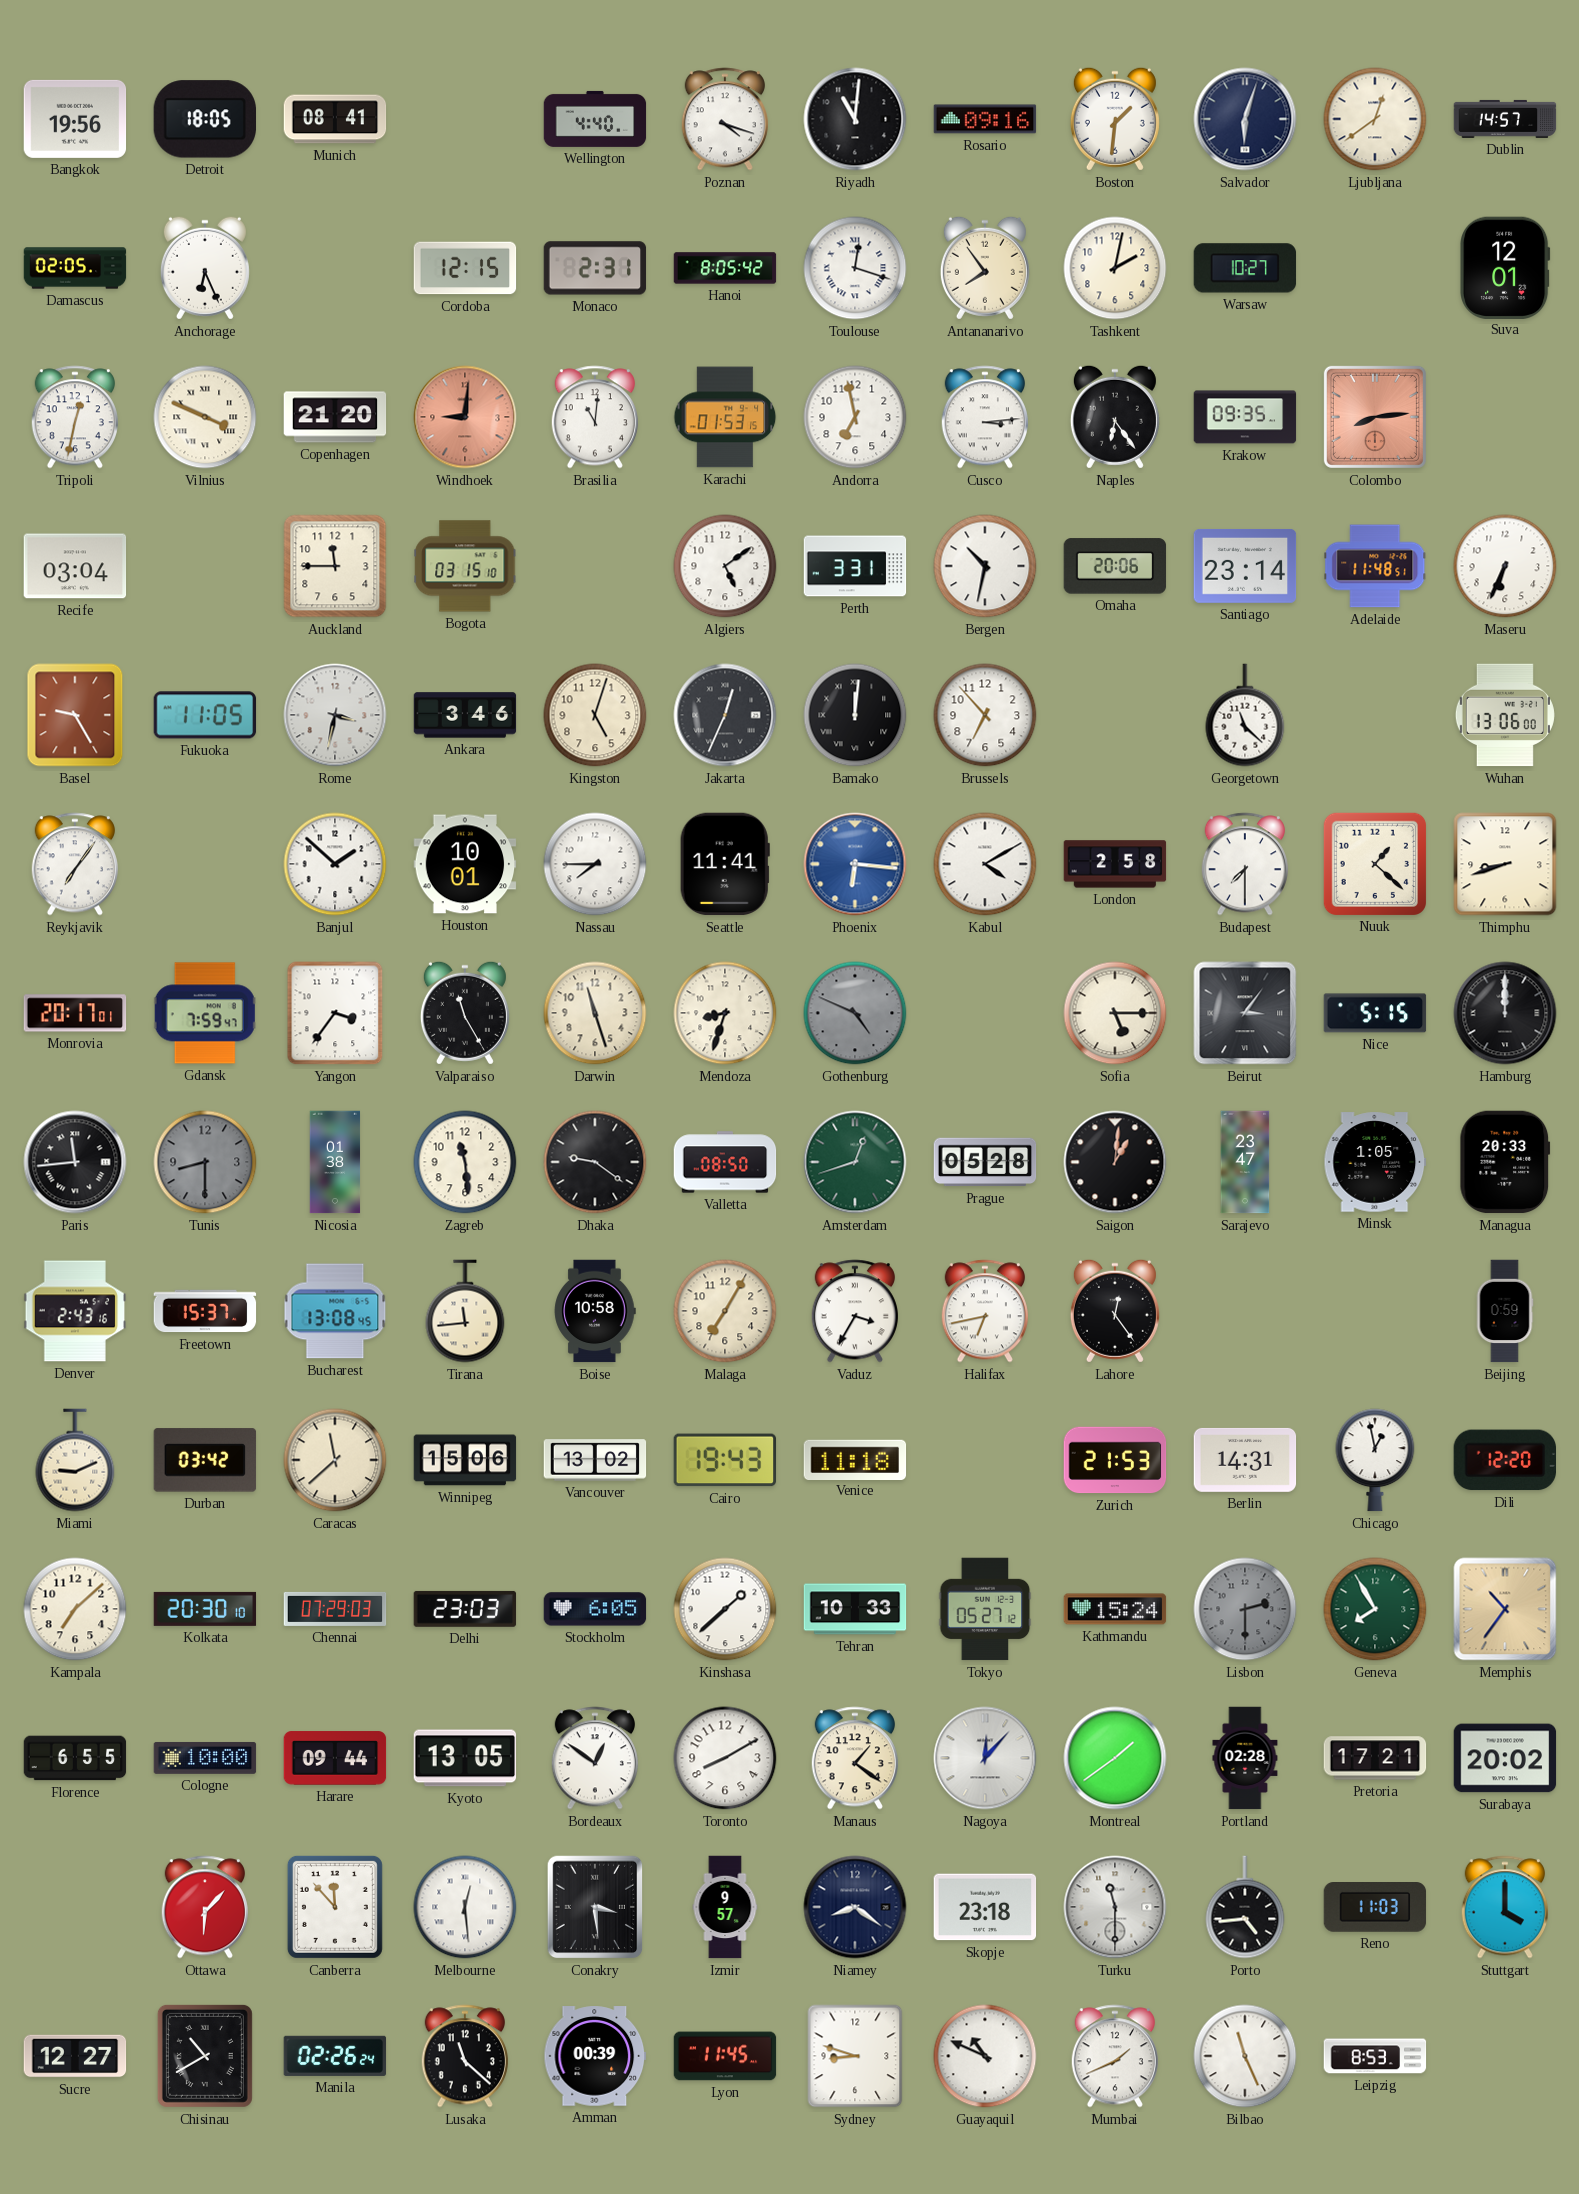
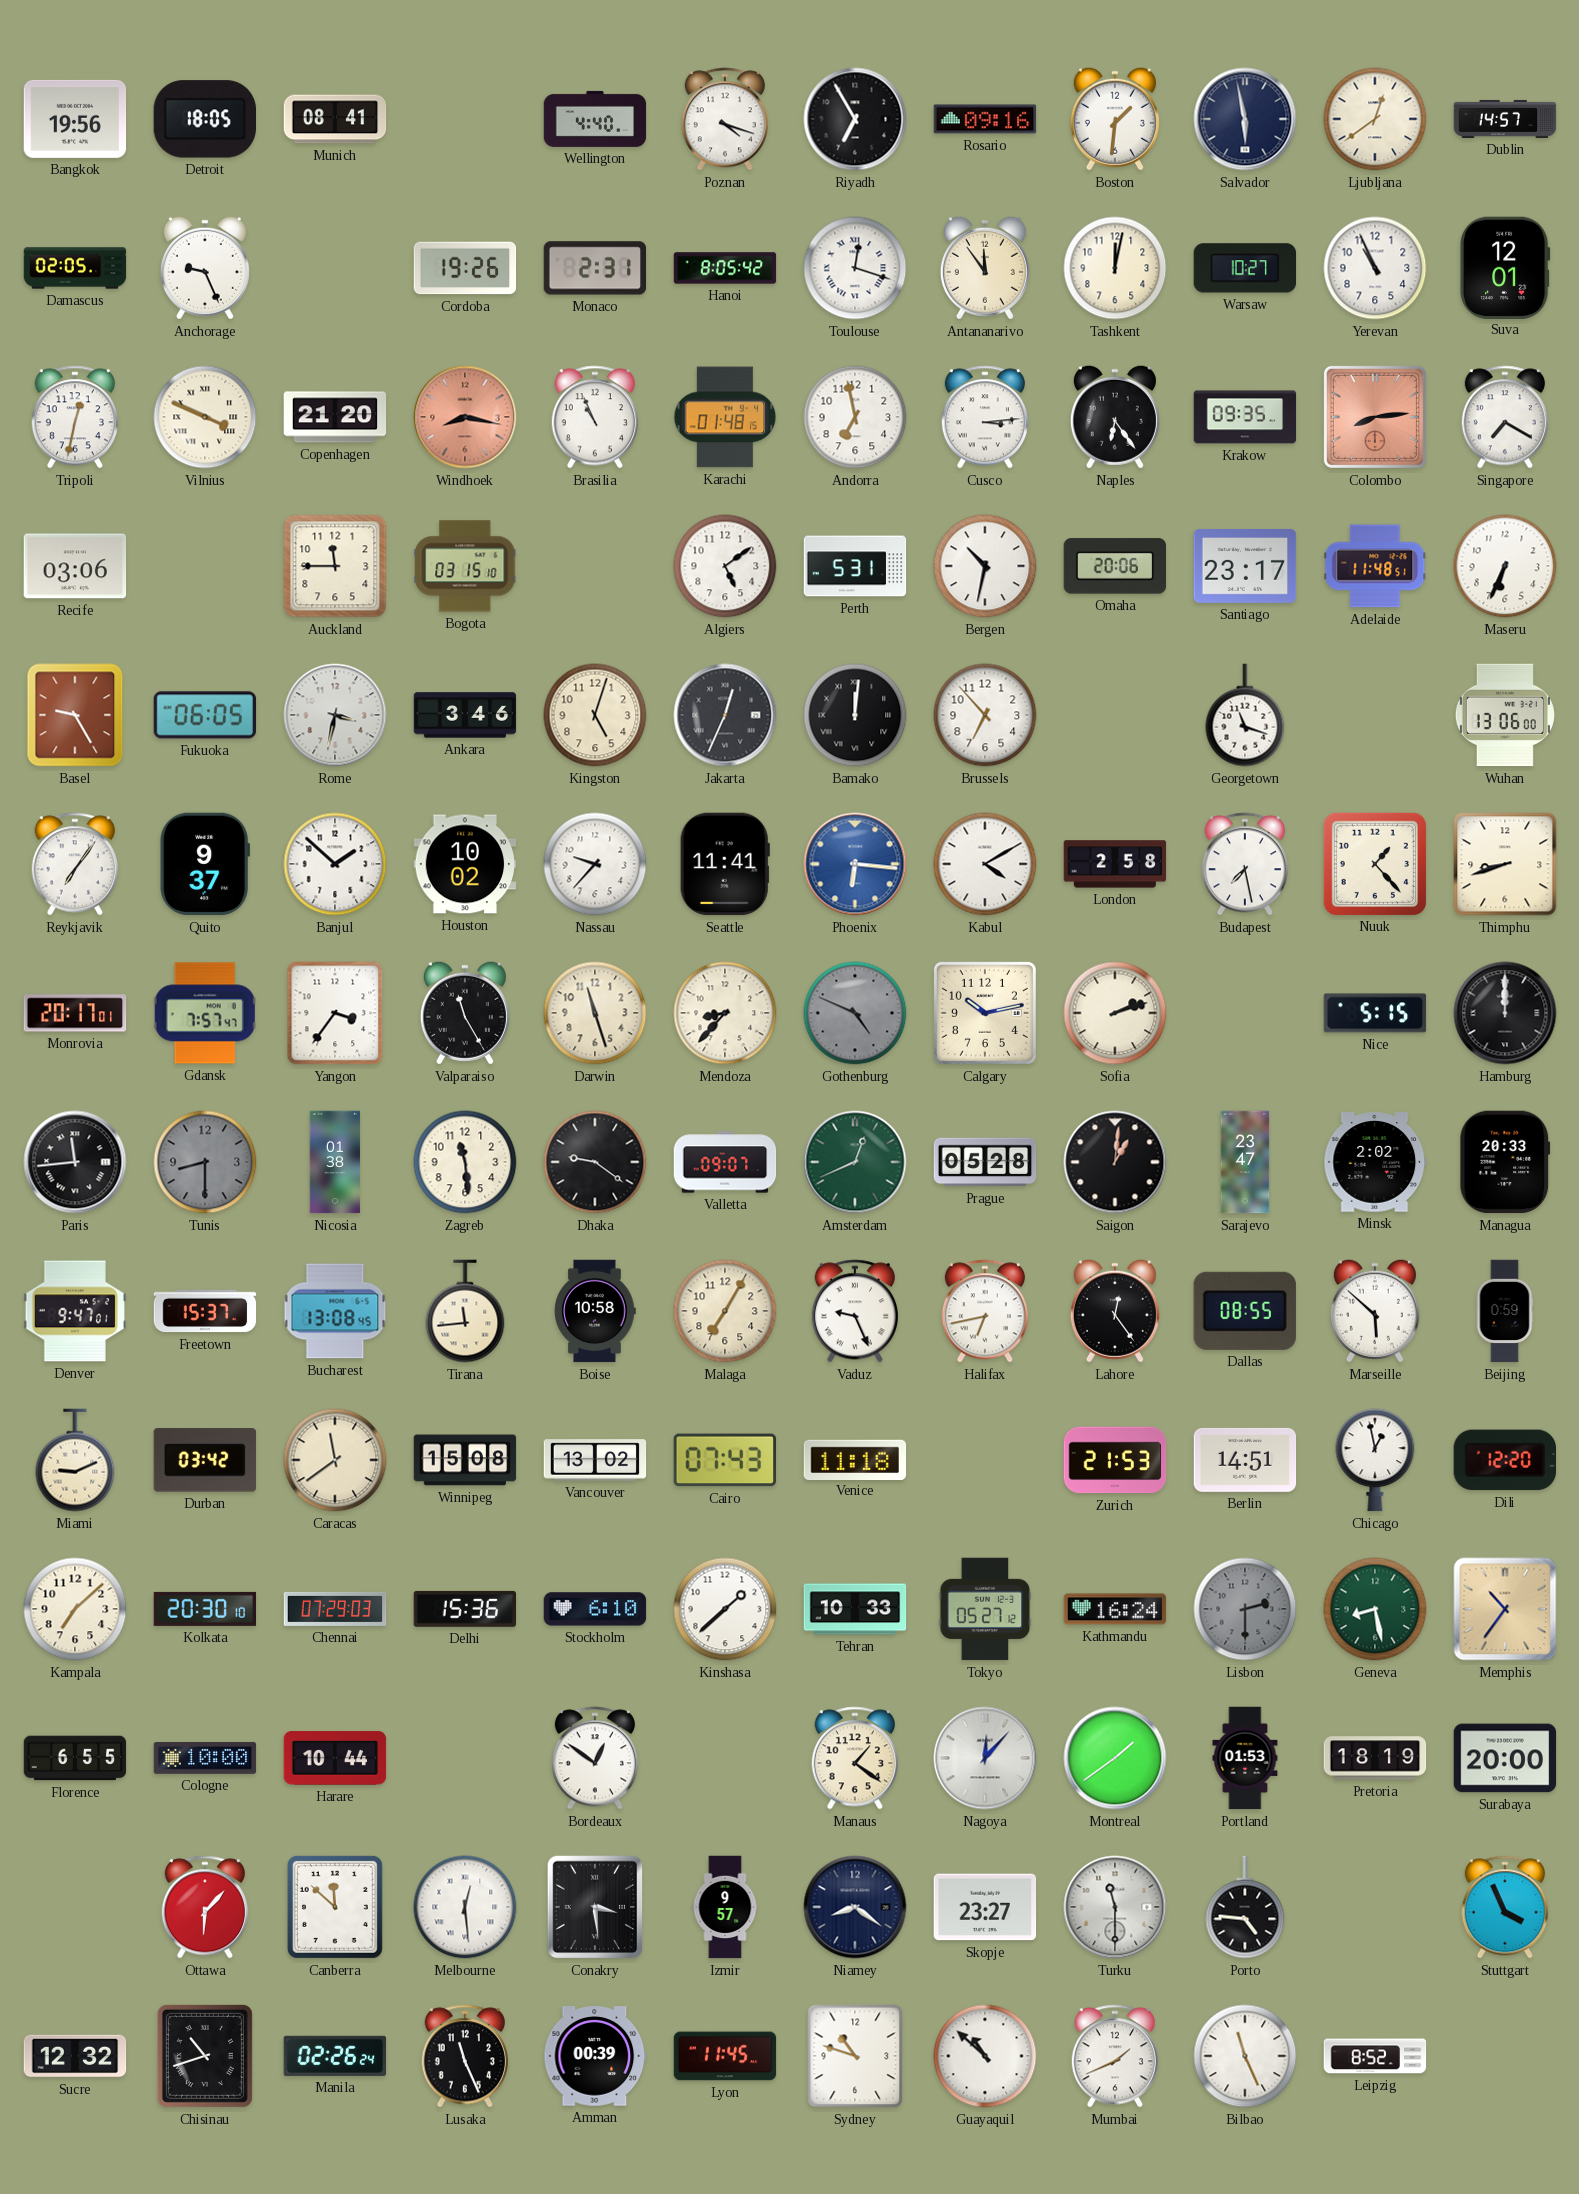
Riyadh: 11:01 -> 6:55 (855, 119)
Salvador: 6:03 -> 5:58 (1245, 119)
Anchorage: 6:26 -> 9:26 (205, 268)
Cordoba: 12:15 -> 19:26 (465, 268)
Antananarivo: 7:54 -> 11:54 (985, 268)
Tashkent: 2:02 -> 12:02 (1115, 268)
Yerevan: none -> 10:56 (1375, 268)
Windhoek: 9:01 -> 8:17 (465, 417)
Brasilia: 11:01 -> 10:56 (595, 417)
Karachi: 01:53 -> 01:48 (725, 417)
Singapore: none -> 7:20 (1505, 417)
Recife: 03:04 -> 03:06 (75, 566)
Perth: 3:31 -> 5:31 (855, 566)
Santiago: 23:14 -> 23:17 (1245, 566)
Fukuoka: 11:05 -> 06:05 (205, 715)
Georgetown: 11:22 -> 11:18 (1245, 715)
Quito: none -> 9:37 (205, 864)
Houston: 10:01 -> 10:02 (465, 864)
Nassau: 7:45 -> 9:37 (595, 864)
Budapest: 7:30 -> 7:28 (1245, 864)
Nuuk: 1:22 -> 1:23 (1374, 863)
Gdansk: 7:59 -> 7:57 (205, 1013)
Mendoza: 8:33 -> 8:37 (725, 1013)
Calgary: none -> 10:13 (985, 1013)
Sofia: 5:15 -> 2:12 (1115, 1013)
Beirut: 3:06 -> none (1245, 1013)
Valletta: 08:50 -> 09:07 (725, 1162)
Amsterdam: 12:42 -> 12:41 (855, 1162)
Minsk: 1:05 -> 2:02 (1375, 1162)
Denver: 2:43 -> 9:47 (75, 1311)
Vaduz: 3:35 -> 9:26 (855, 1311)
Dallas: none -> 08:55 (1245, 1311)
Marseille: none -> 5:52 (1375, 1311)
Caracas: 11:38 -> 11:39 (335, 1460)
Winnipeg: 15:06 -> 15:08 (465, 1460)
Cairo: 19:43 -> 07:43 (725, 1460)
Berlin: 14:31 -> 14:51 (1245, 1460)
Delhi: 23:03 -> 15:36 (465, 1609)
Stockholm: 6:05 -> 6:10 (595, 1609)
Kathmandu: 15:24 -> 16:24 (1115, 1609)
Geneva: 7:55 -> 8:28 (1375, 1609)
Harare: 09:44 -> 10:44 (335, 1758)
Kyoto: 13:05 -> none (465, 1758)
Toronto: 8:10 -> none (725, 1758)
Portland: 02:28 -> 01:53 (1245, 1758)
Pretoria: 17:21 -> 18:19 (1375, 1758)
Surabaya: 20:02 -> 20:00 (1505, 1758)
Canberra: 11:53 -> 11:52 (335, 1907)
Skopje: 23:18 -> 23:27 (985, 1907)
Porto: 4:44 -> 4:46 (1245, 1907)
Reno: 11:03 -> none (1375, 1908)
Stuttgart: 4:00 -> 3:56 (1505, 1907)
Sucre: 12:27 -> 12:32 (75, 2056)
Chisinau: 10:40 -> 10:42 (205, 2056)
Lusaka: 11:22 -> 11:26 (465, 2056)
Sydney: 8:48 -> 10:48 (855, 2056)
Guayaquil: 10:49 -> 10:52 (985, 2056)
Leipzig: 8:53 -> 8:52 (1375, 2056)
